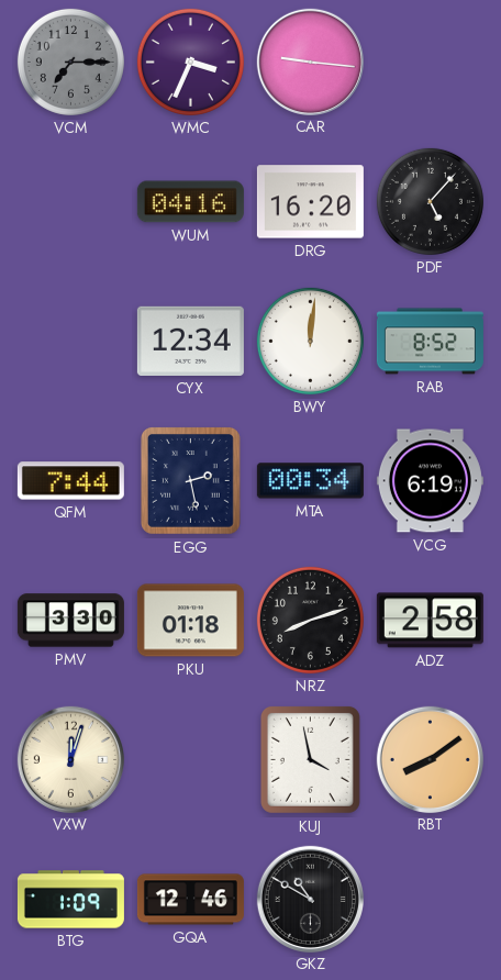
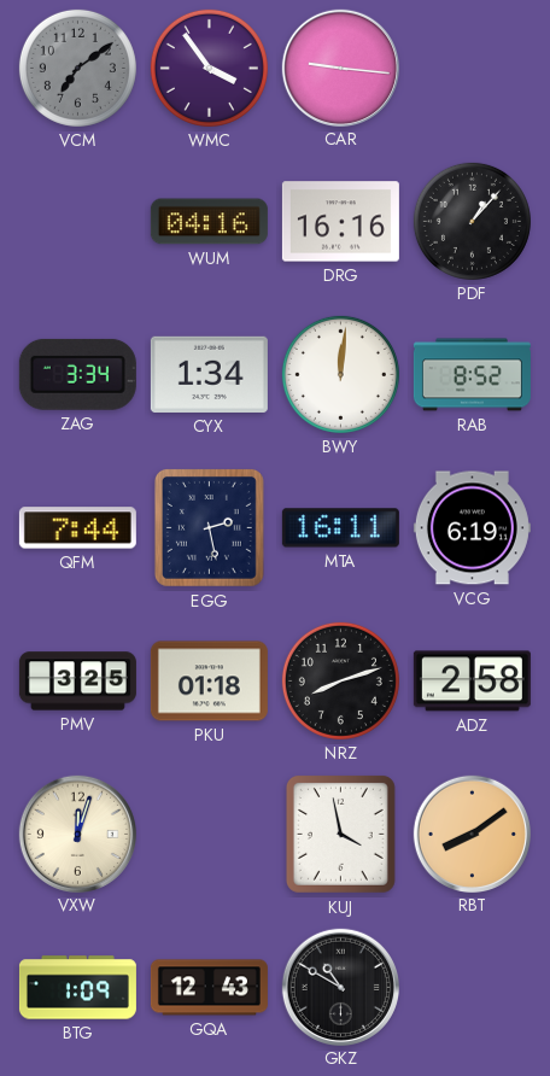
VCM: 7:15 -> 7:09 (77, 68)
WMC: 3:34 -> 3:54 (209, 68)
DRG: 16:20 -> 16:16 (340, 222)
PDF: 5:07 -> 1:07 (472, 221)
ZAG: none -> 3:34 (77, 374)
CYX: 12:34 -> 1:34 (209, 374)
MTA: 00:34 -> 16:11 (340, 528)
PMV: 3:30 -> 3:25 (77, 682)
GQA: 12:46 -> 12:43 (209, 988)
